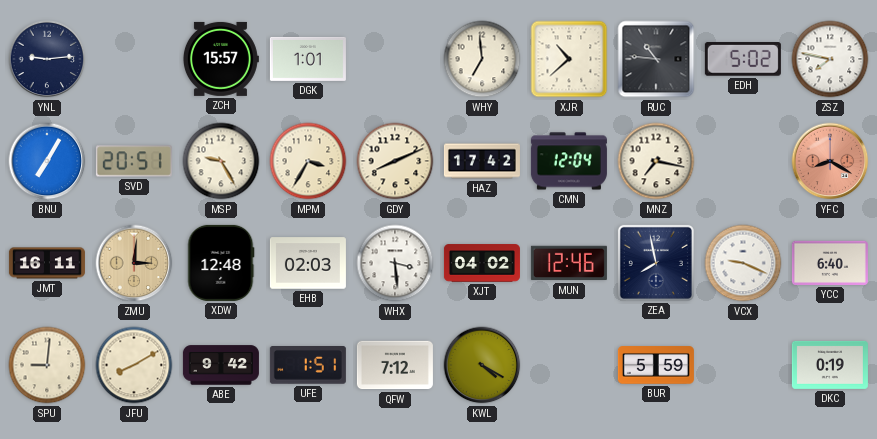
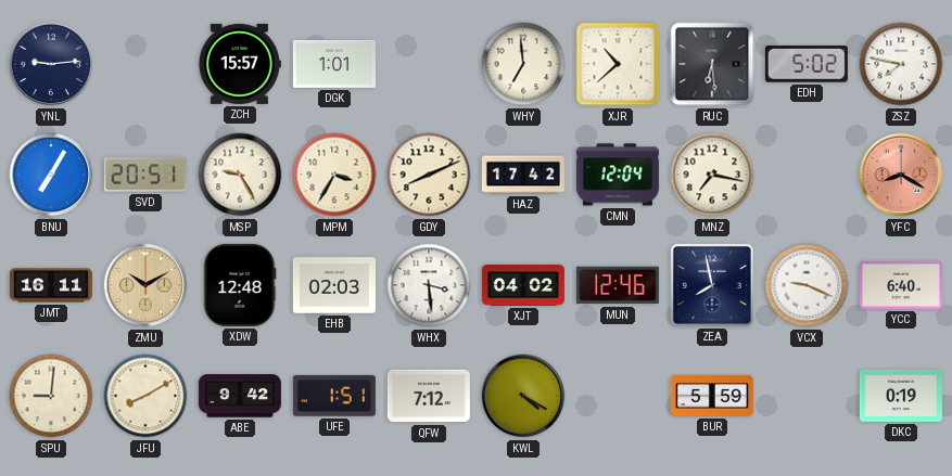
RUC: 10:46 -> 6:29 (712, 64)
ZMU: 3:01 -> 10:10 (145, 285)
